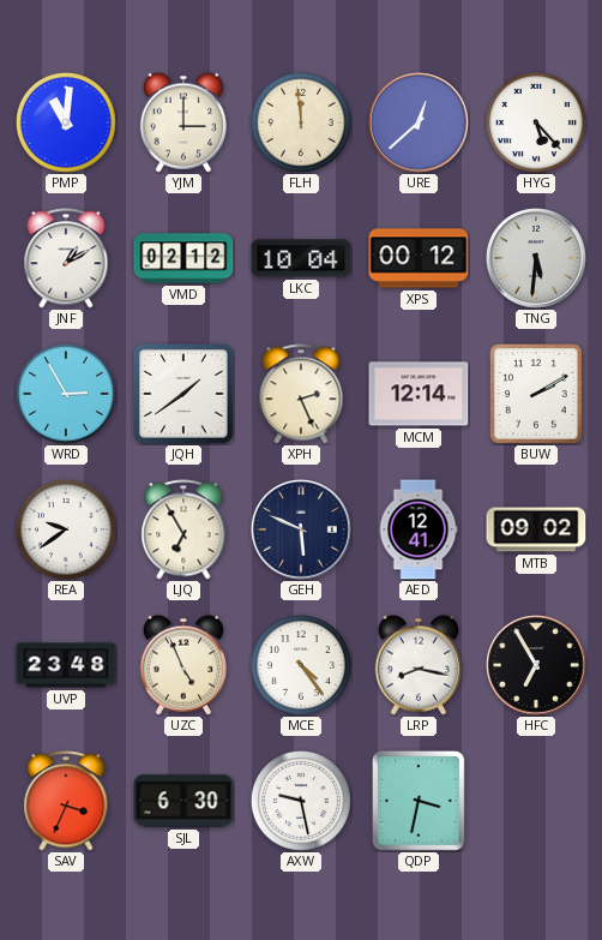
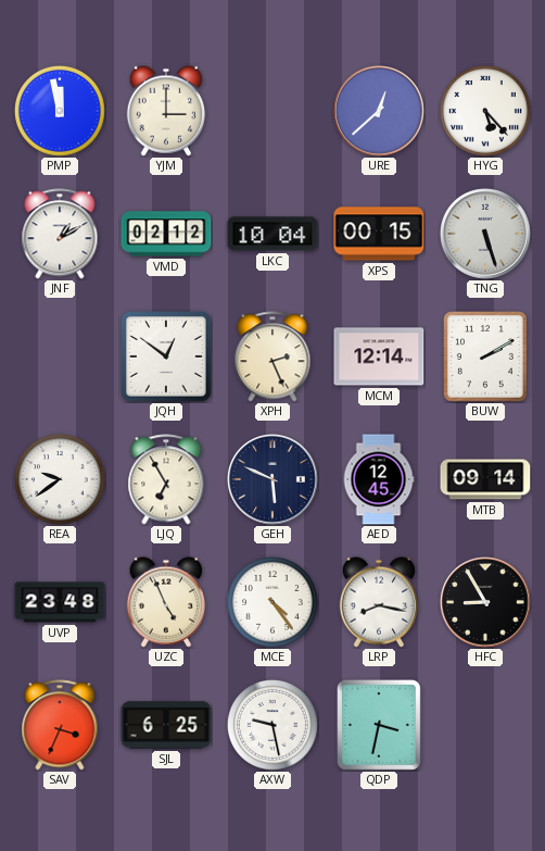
PMP: 11:01 -> 11:58 (60, 111)
FLH: 11:59 -> none (301, 122)
XPS: 00:12 -> 00:15 (379, 234)
TNG: 5:31 -> 5:27 (485, 234)
WRD: 2:55 -> none (66, 394)
JQH: 1:39 -> 12:51 (167, 358)
AED: 12:41 -> 12:45 (379, 479)
MTB: 09:02 -> 09:14 (485, 479)
HFC: 6:55 -> 8:55 (485, 602)
SJL: 6:30 -> 6:25 (166, 725)
